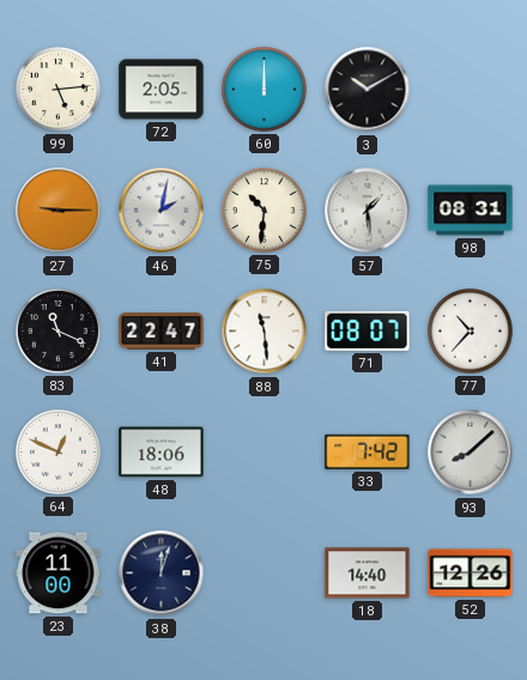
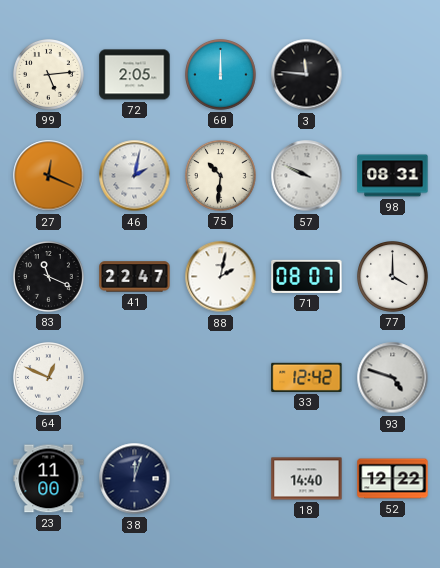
3: 10:10 -> 11:46 (307, 75)
27: 9:15 -> 12:19 (49, 176)
57: 1:29 -> 9:49 (307, 176)
88: 11:29 -> 2:02 (221, 277)
77: 10:37 -> 4:00 (393, 277)
48: 18:06 -> none (162, 453)
33: 7:42 -> 12:42 (307, 377)
93: 8:08 -> 4:48 (393, 378)
52: 12:26 -> 12:22 (393, 479)
